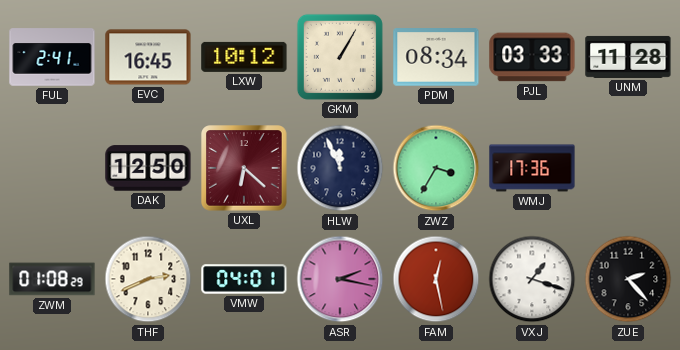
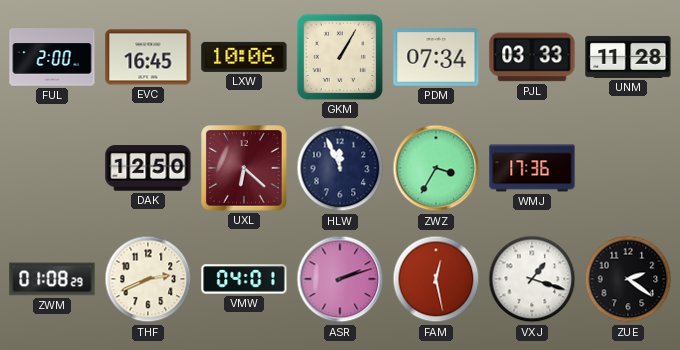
FUL: 2:41 -> 2:00 (52, 57)
LXW: 10:12 -> 10:06 (244, 57)
PDM: 08:34 -> 07:34 (436, 57)
ASR: 2:17 -> 2:12 (340, 279)
ZUE: 2:23 -> 2:21 (628, 279)
